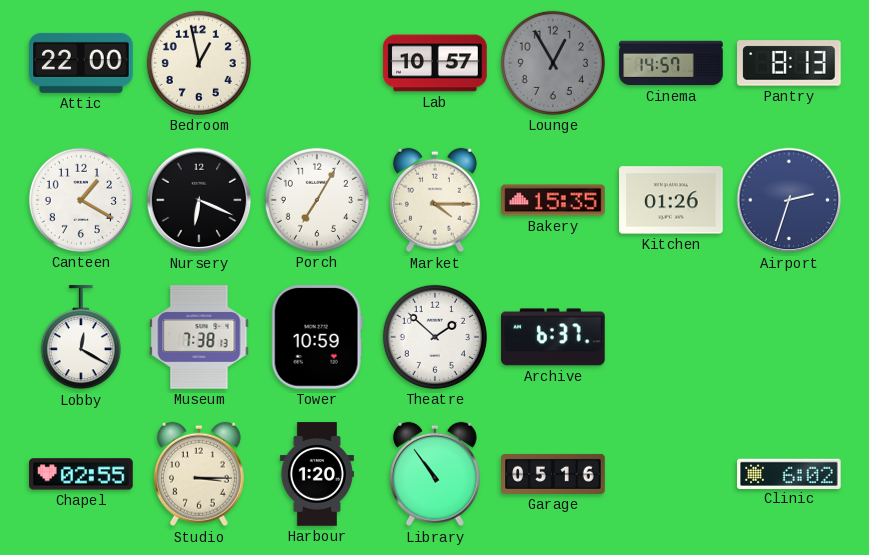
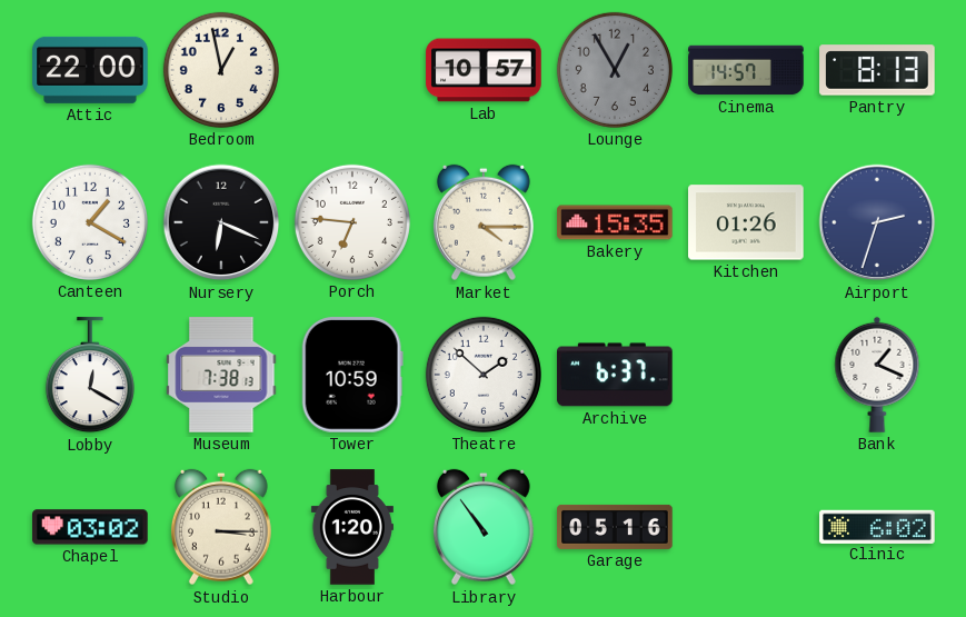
Porch: 7:05 -> 6:46 (352, 222)
Bank: none -> 1:19 (877, 375)
Chapel: 02:55 -> 03:02 (90, 527)
